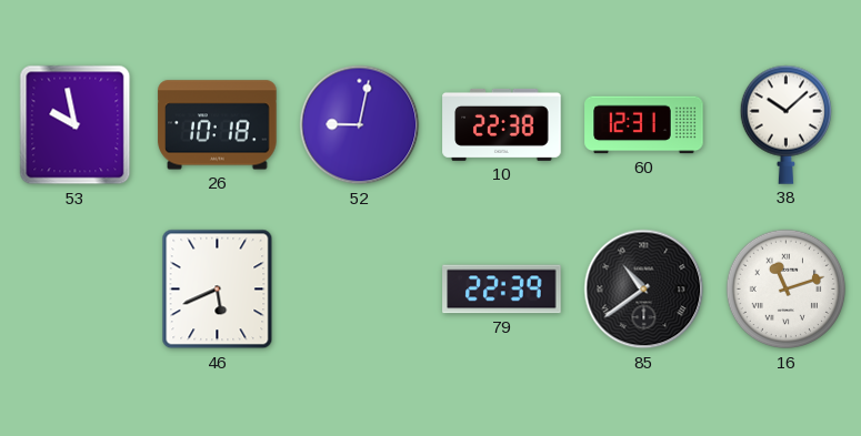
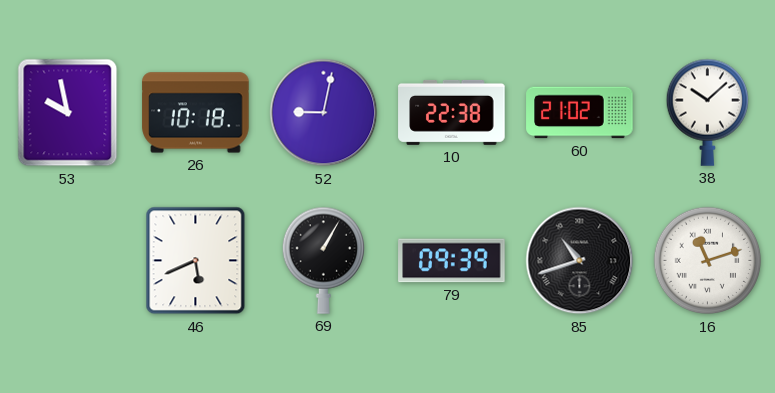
60: 12:31 -> 21:02 (580, 113)
69: none -> 1:05 (323, 260)
79: 22:39 -> 09:39 (452, 261)
85: 10:39 -> 10:42 (580, 261)
